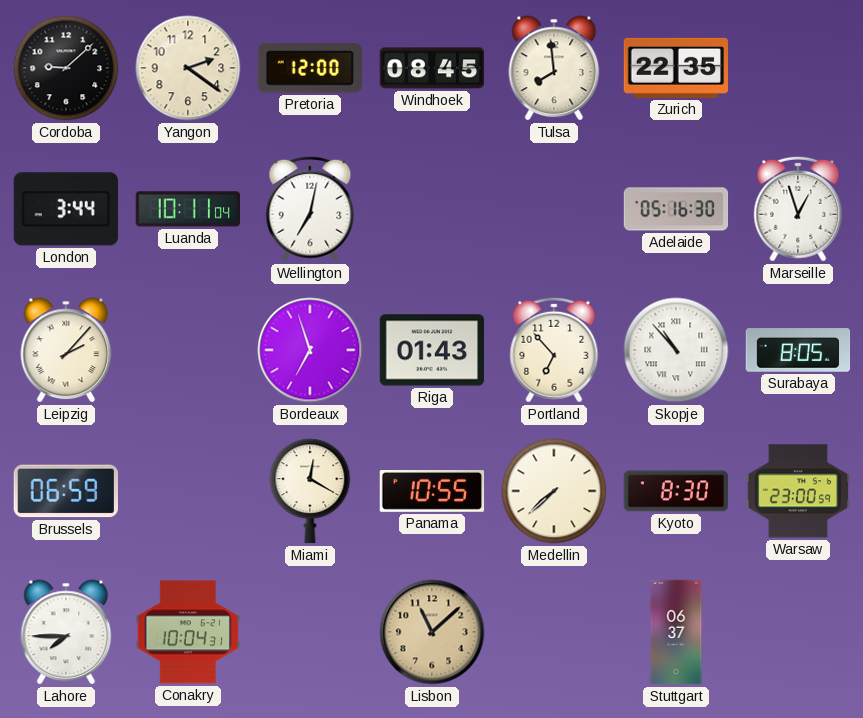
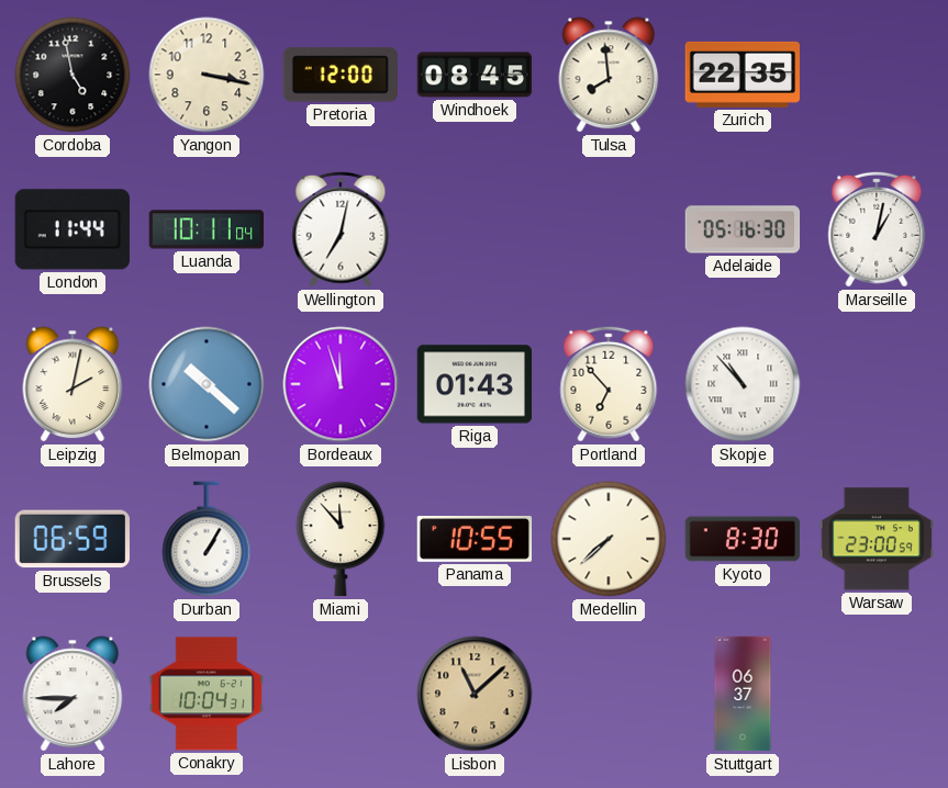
Cordoba: 9:08 -> 4:58 (73, 75)
Yangon: 2:21 -> 3:17 (207, 75)
London: 3:44 -> 11:44 (73, 229)
Marseille: 12:57 -> 1:02 (877, 229)
Leipzig: 2:07 -> 2:02 (73, 384)
Belmopan: none -> 10:22 (207, 384)
Bordeaux: 6:57 -> 11:57 (341, 384)
Surabaya: 8:05 -> none (798, 350)
Durban: none -> 1:05 (207, 539)
Miami: 12:20 -> 11:53 (341, 539)
